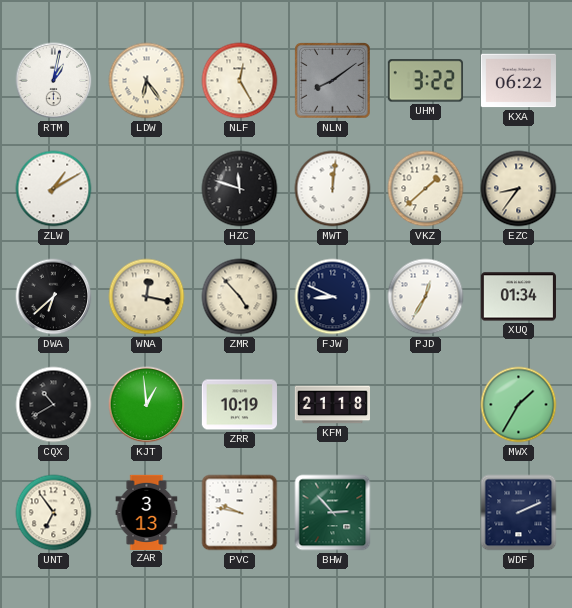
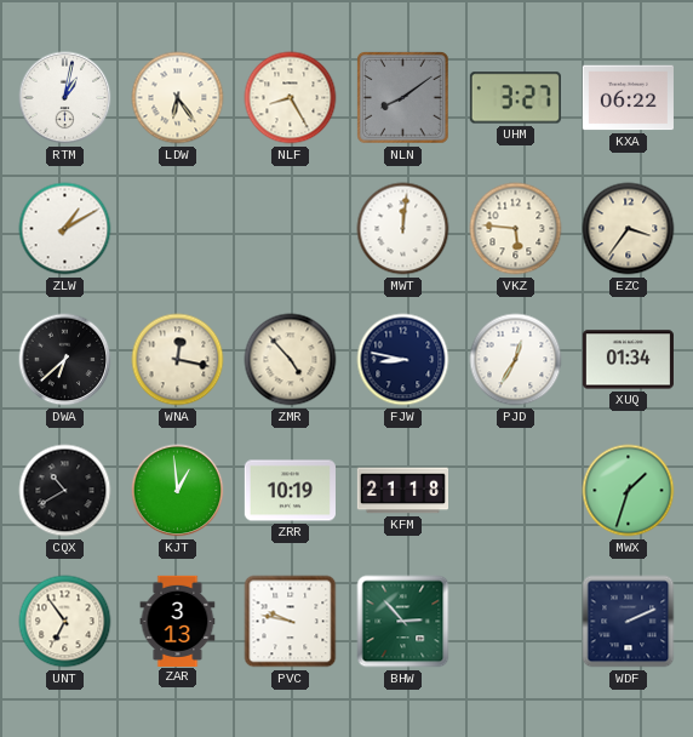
NLF: 12:25 -> 8:25 (291, 98)
UHM: 3:22 -> 3:27 (515, 98)
HZC: 11:48 -> none (240, 189)
VKZ: 1:38 -> 5:46 (516, 229)
EZC: 8:36 -> 3:36 (629, 229)
FJW: 8:49 -> 8:47 (403, 360)
MWX: 1:35 -> 1:33 (629, 491)
